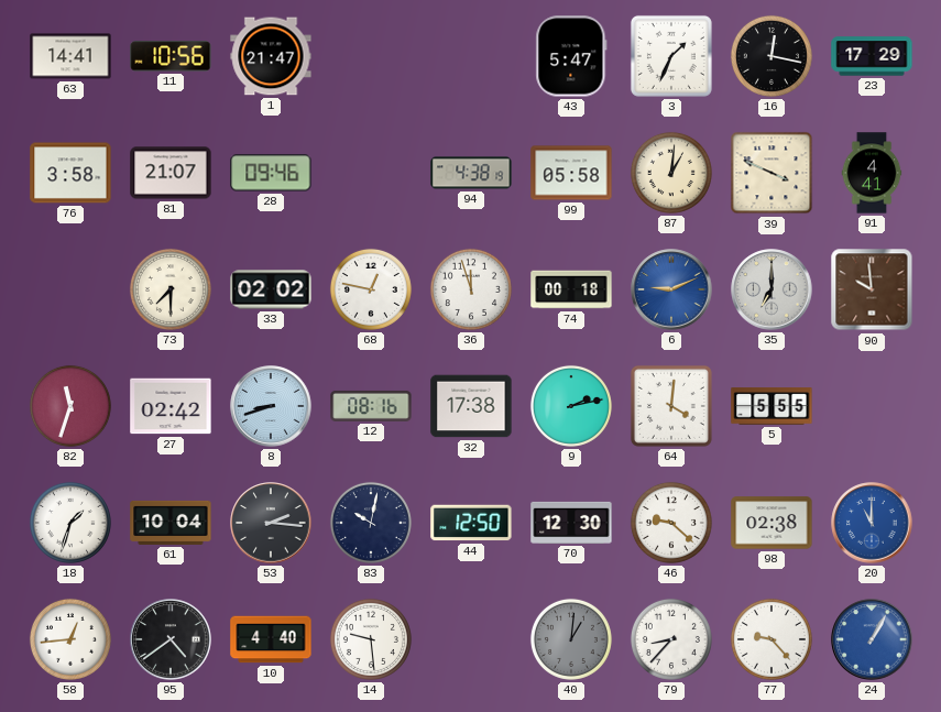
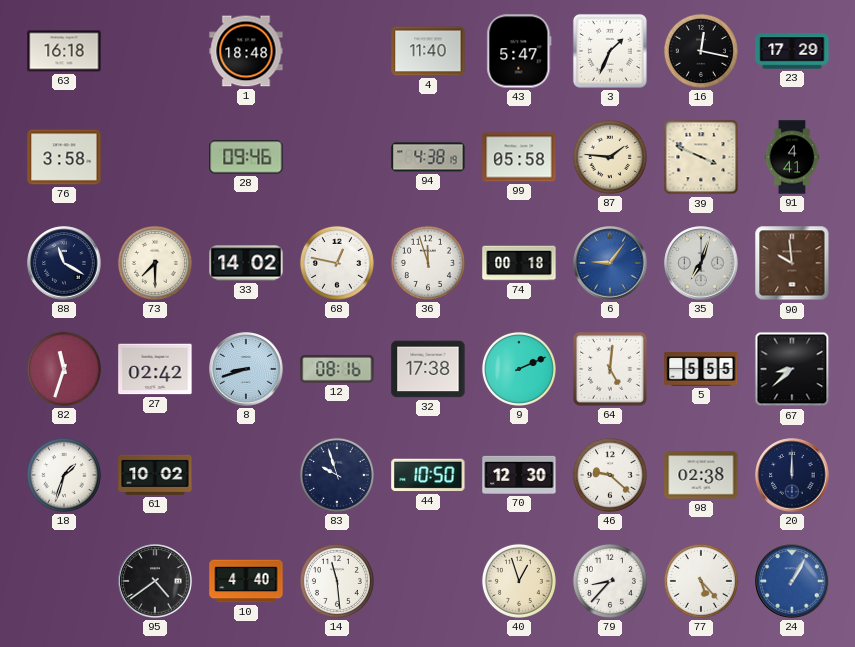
63: 14:41 -> 16:18 (64, 51)
11: 10:56 -> none (171, 56)
1: 21:47 -> 18:48 (246, 51)
4: none -> 11:40 (428, 51)
81: 21:07 -> none (171, 173)
87: 1:01 -> 1:46 (610, 157)
88: none -> 11:20 (64, 263)
33: 02:02 -> 14:02 (246, 263)
6: 9:11 -> 9:06 (610, 263)
35: 7:00 -> 7:03 (701, 263)
9: 2:13 -> 2:11 (519, 369)
64: 4:01 -> 5:01 (610, 369)
67: none -> 8:38 (792, 369)
61: 10:04 -> 10:02 (155, 475)
53: 2:16 -> none (271, 523)
83: 10:02 -> 9:57 (337, 475)
44: 12:50 -> 10:50 (428, 475)
20: 11:00 -> 12:00 (792, 475)
20 dial: blue -> navy (792, 475)
58: 12:44 -> none (70, 639)
14: 9:29 -> 11:29 (337, 581)
40: 1:01 -> 12:57 (519, 581)
40 dial: grey -> cream (519, 581)
77: 9:23 -> 5:23 (701, 581)
